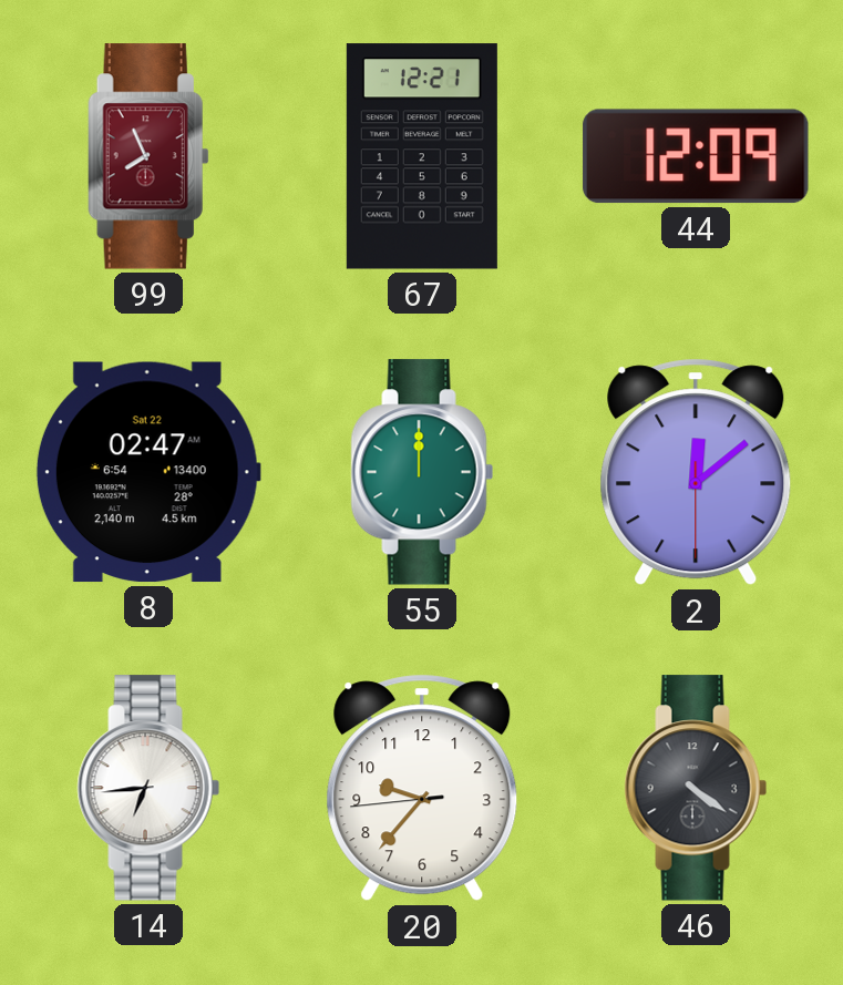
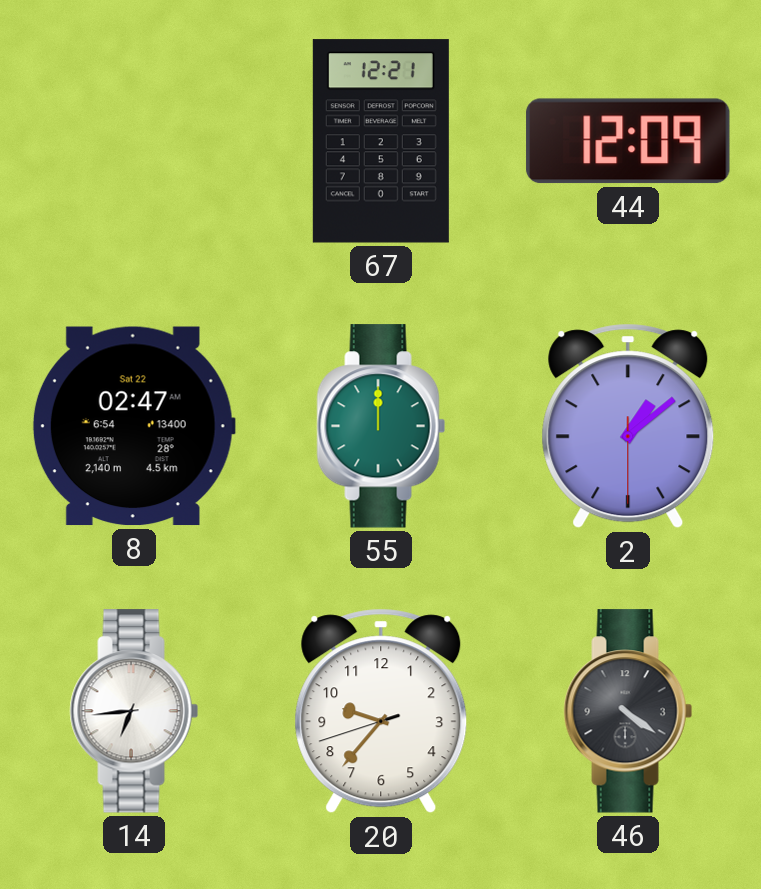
99: 7:56 -> none (148, 156)
2: 12:08 -> 1:08 (628, 426)
20: 9:36:44 -> 9:36:42 (381, 711)
